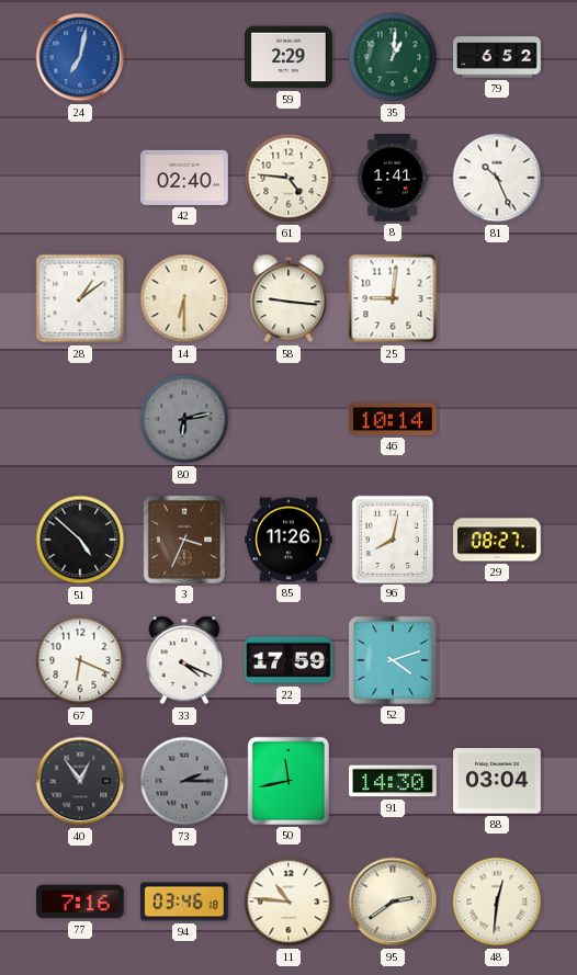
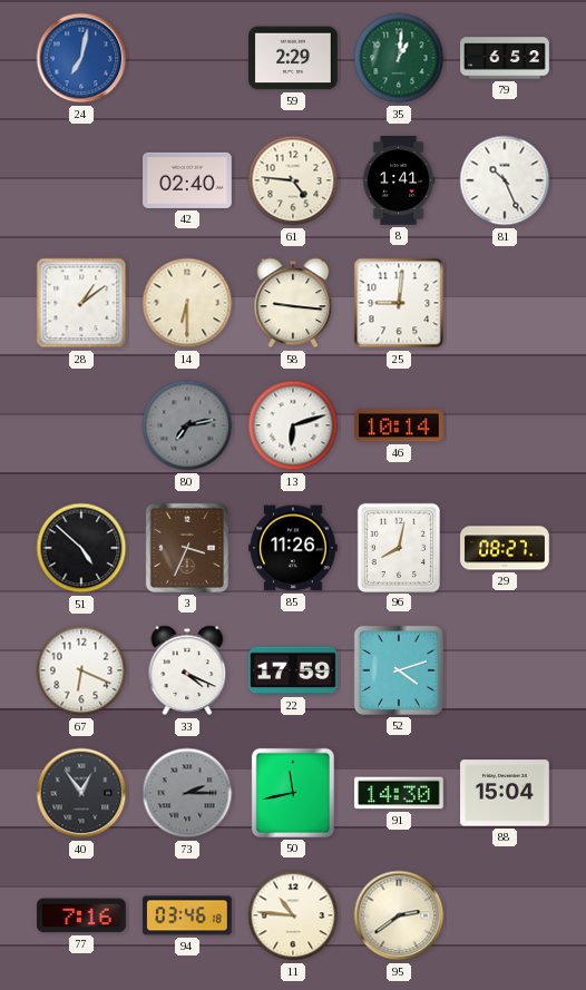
80: 6:13 -> 7:13 (187, 425)
13: none -> 6:12 (293, 425)
88: 03:04 -> 15:04 (506, 793)
48: 12:31 -> none (497, 902)
